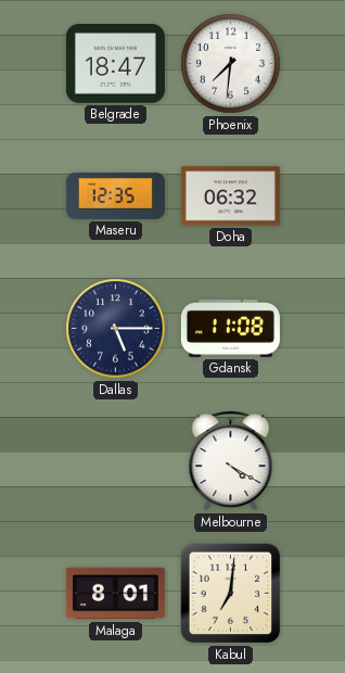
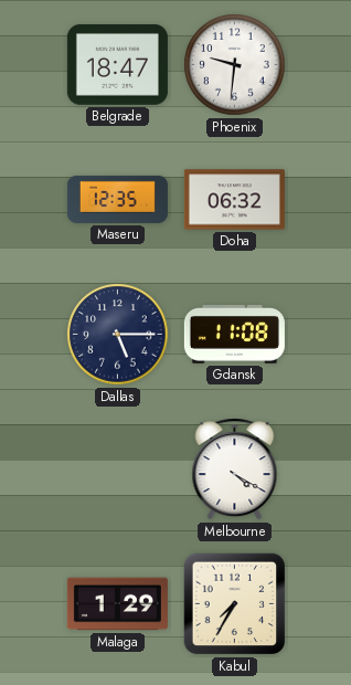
Phoenix: 7:31 -> 9:31 (235, 65)
Malaga: 8:01 -> 1:29 (117, 604)
Kabul: 7:01 -> 7:35 (235, 604)
